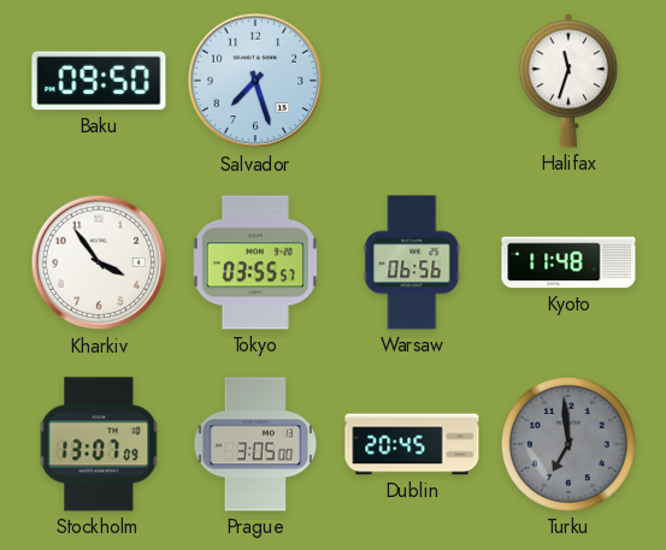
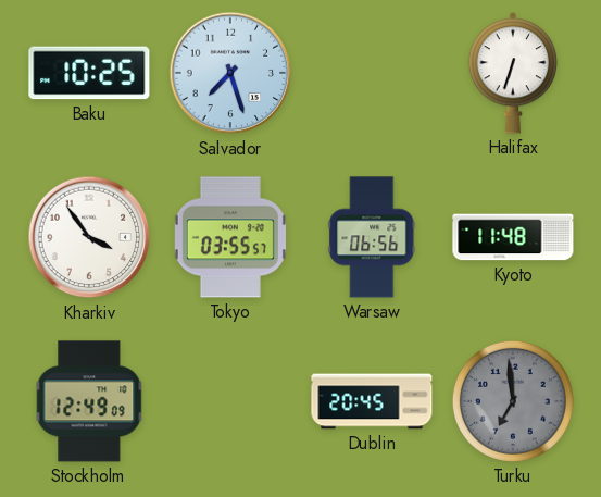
Baku: 09:50 -> 10:25 (89, 73)
Halifax: 11:33 -> 6:33 (513, 73)
Stockholm: 13:07 -> 12:49 (89, 401)
Prague: 3:05 -> none (255, 444)
